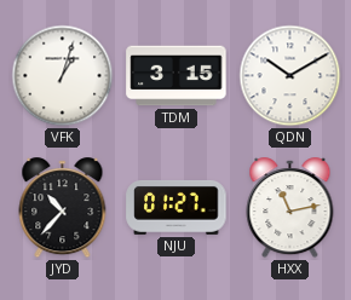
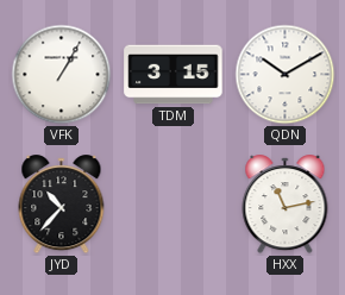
VFK: 1:03 -> 1:05 (62, 75)
NJU: 01:27 -> none (177, 208)
